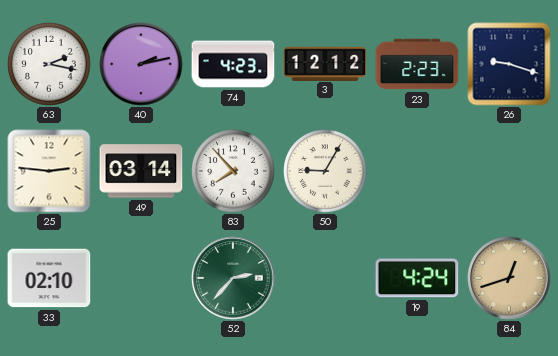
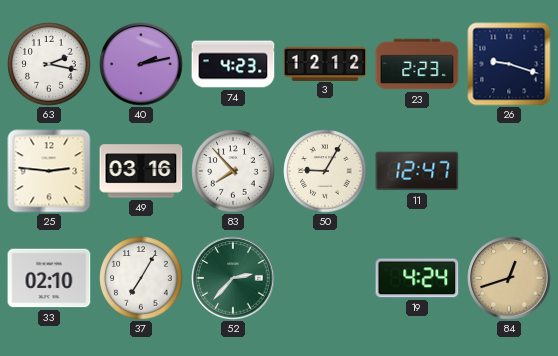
49: 03:14 -> 03:16 (141, 171)
11: none -> 12:47 (417, 171)
37: none -> 7:05 (141, 278)
